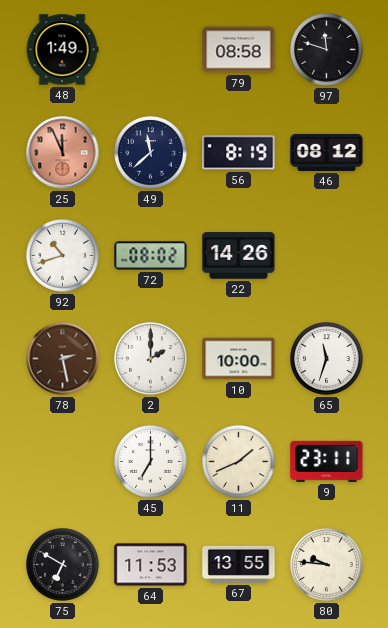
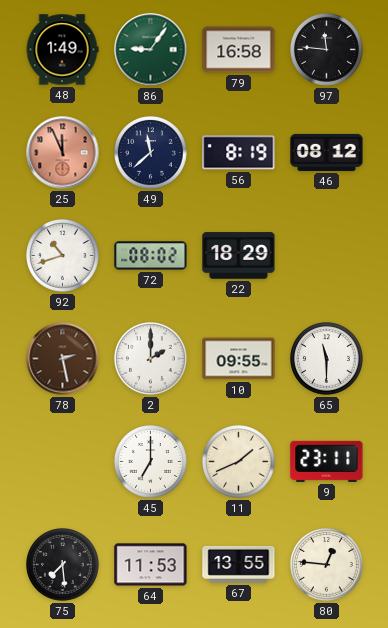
86: none -> 9:06 (151, 50)
79: 08:58 -> 16:58 (239, 50)
97: 11:48 -> 11:46 (327, 50)
22: 14:26 -> 18:29 (239, 256)
10: 10:00 -> 09:55 (239, 359)
65: 11:33 -> 11:30 (327, 359)
75: 6:50 -> 7:29 (63, 565)
80: 9:46 -> 12:46 (327, 565)
